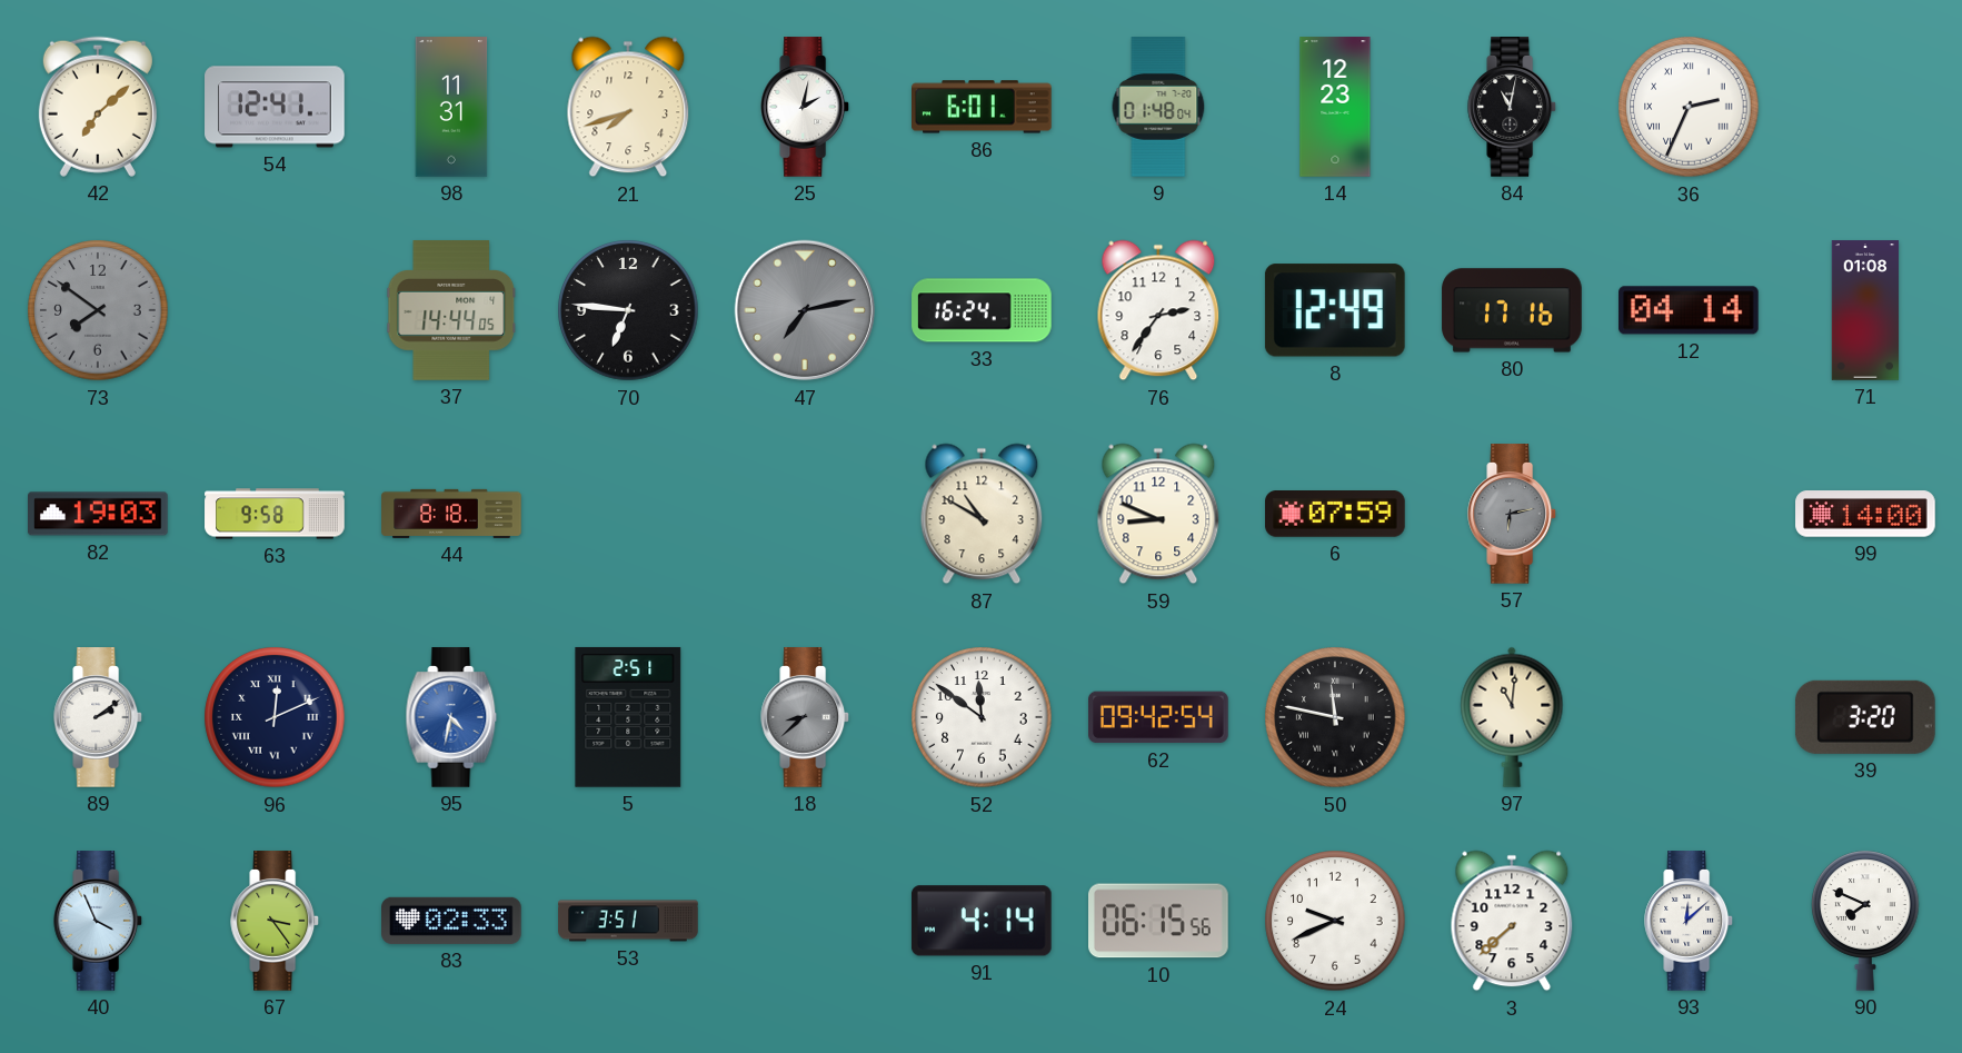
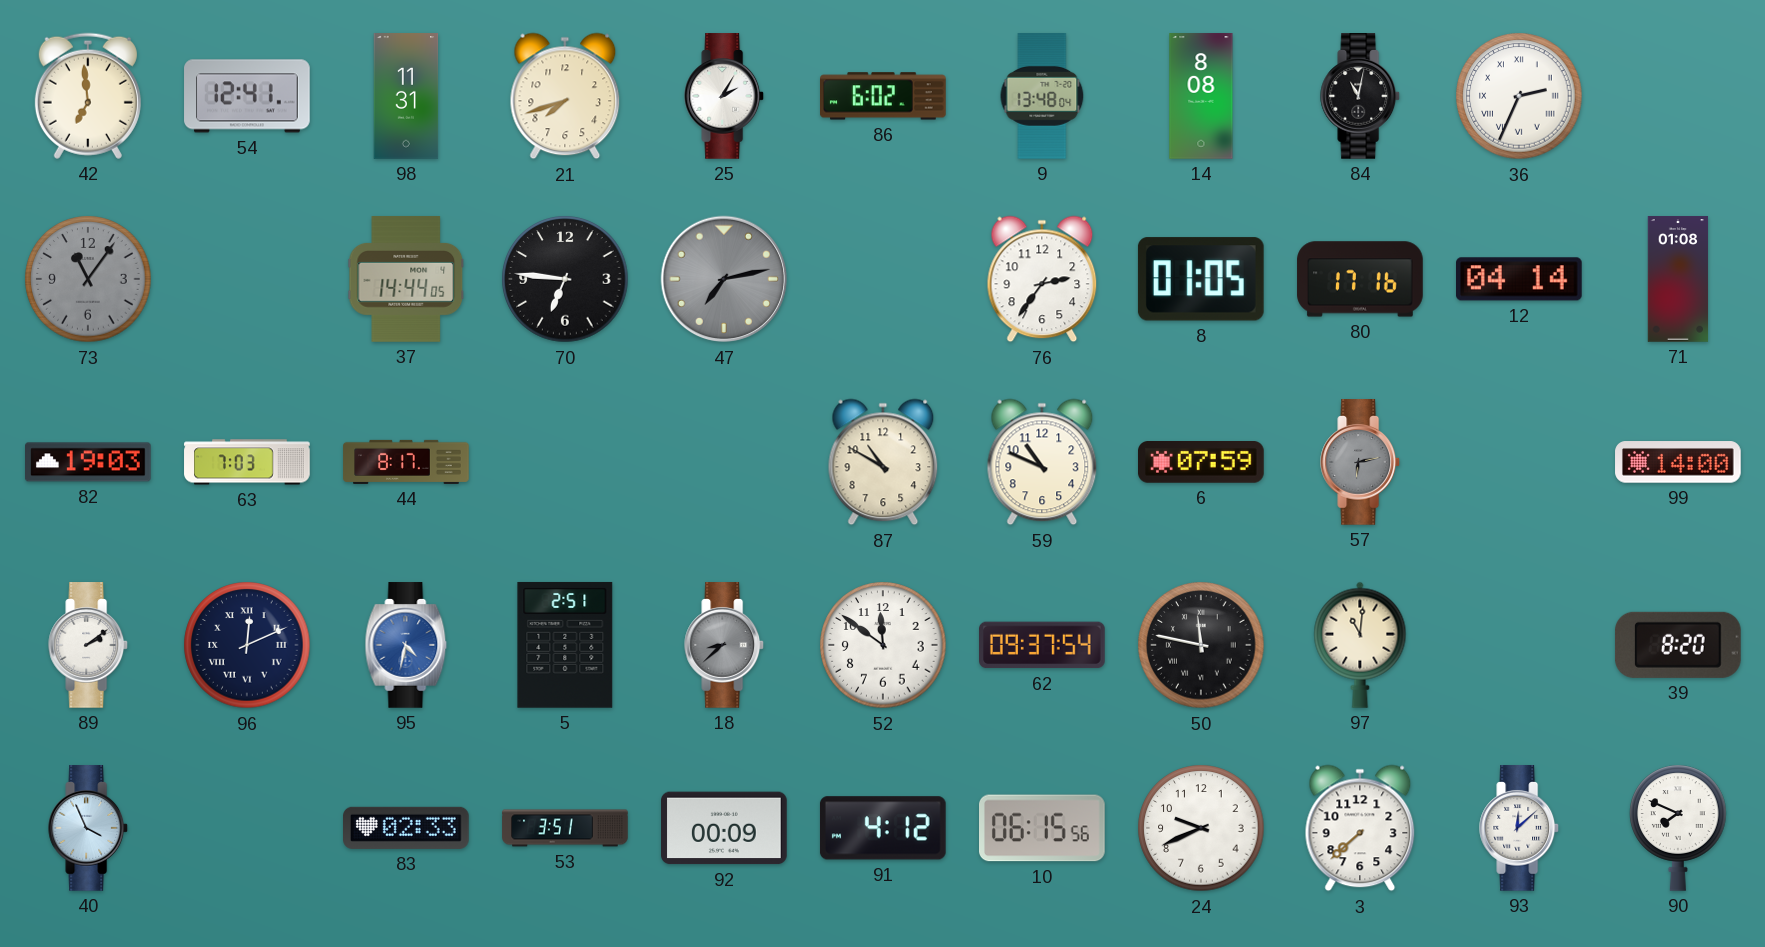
42: 7:08 -> 6:59 (88, 96)
25: 2:02 -> 2:05 (725, 96)
86: 6:01 -> 6:02 (884, 96)
9: 01:48 -> 13:48 (1042, 97)
14: 12:23 -> 8:08 (1201, 96)
73: 7:51 -> 11:06 (88, 279)
33: 16:24 -> none (982, 310)
8: 12:49 -> 01:05 (1201, 279)
63: 9:58 -> 7:03 (247, 462)
44: 8:18 -> 8:17 (406, 462)
59: 8:49 -> 10:49 (1042, 462)
62: 09:42 -> 09:37 (1043, 645)
39: 3:20 -> 8:20 (1678, 645)
67: 3:24 -> none (276, 921)
92: none -> 00:09 (725, 828)
91: 4:14 -> 4:12 (883, 828)
